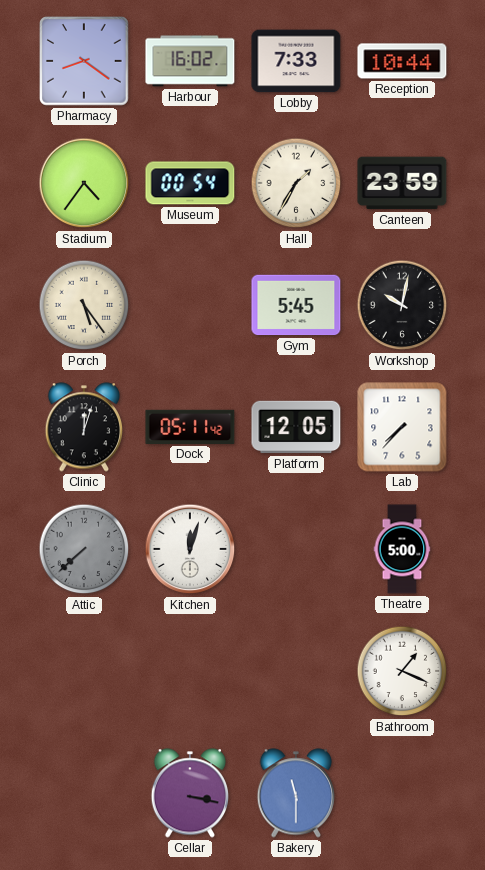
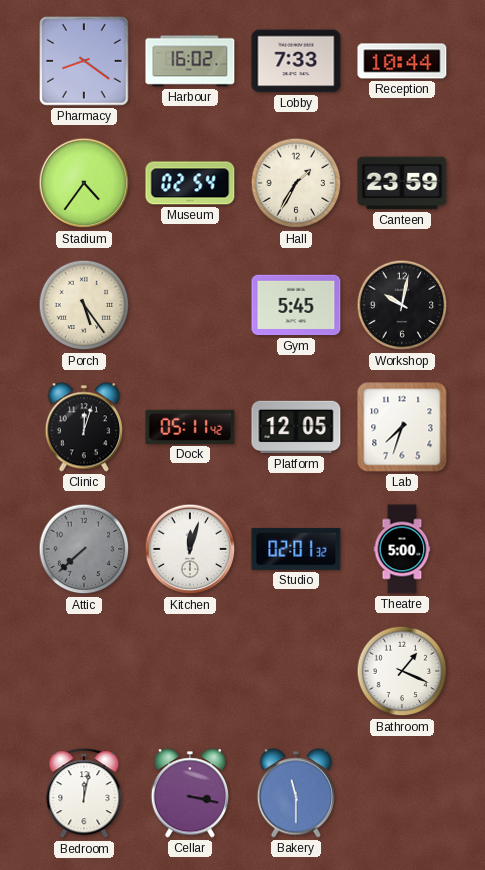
Museum: 00:54 -> 02:54 (190, 183)
Lab: 7:37 -> 7:33 (402, 427)
Studio: none -> 02:01 (296, 549)
Bedroom: none -> 12:02 (84, 794)
